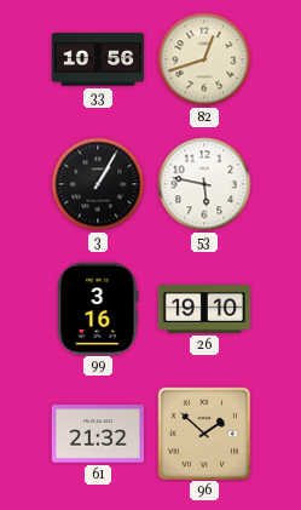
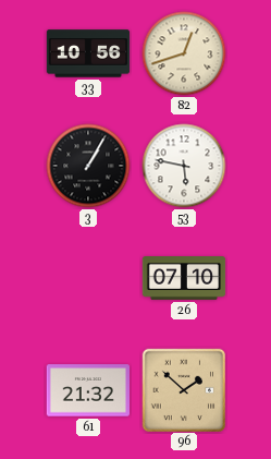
99: 3:16 -> none (98, 308)
26: 19:10 -> 07:10 (184, 279)
